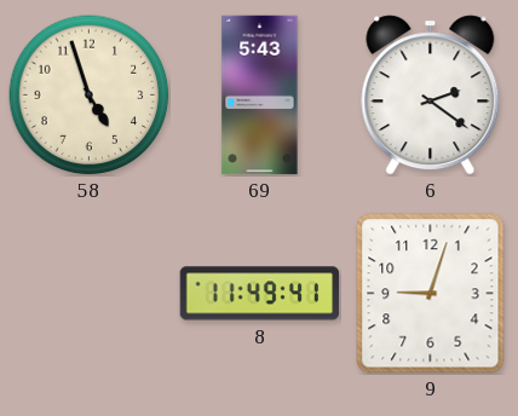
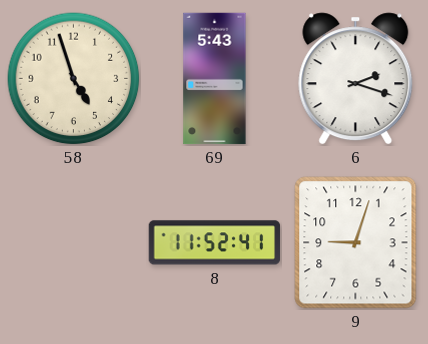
6: 2:21 -> 2:18 (356, 79)
8: 11:49 -> 11:52 (215, 243)
